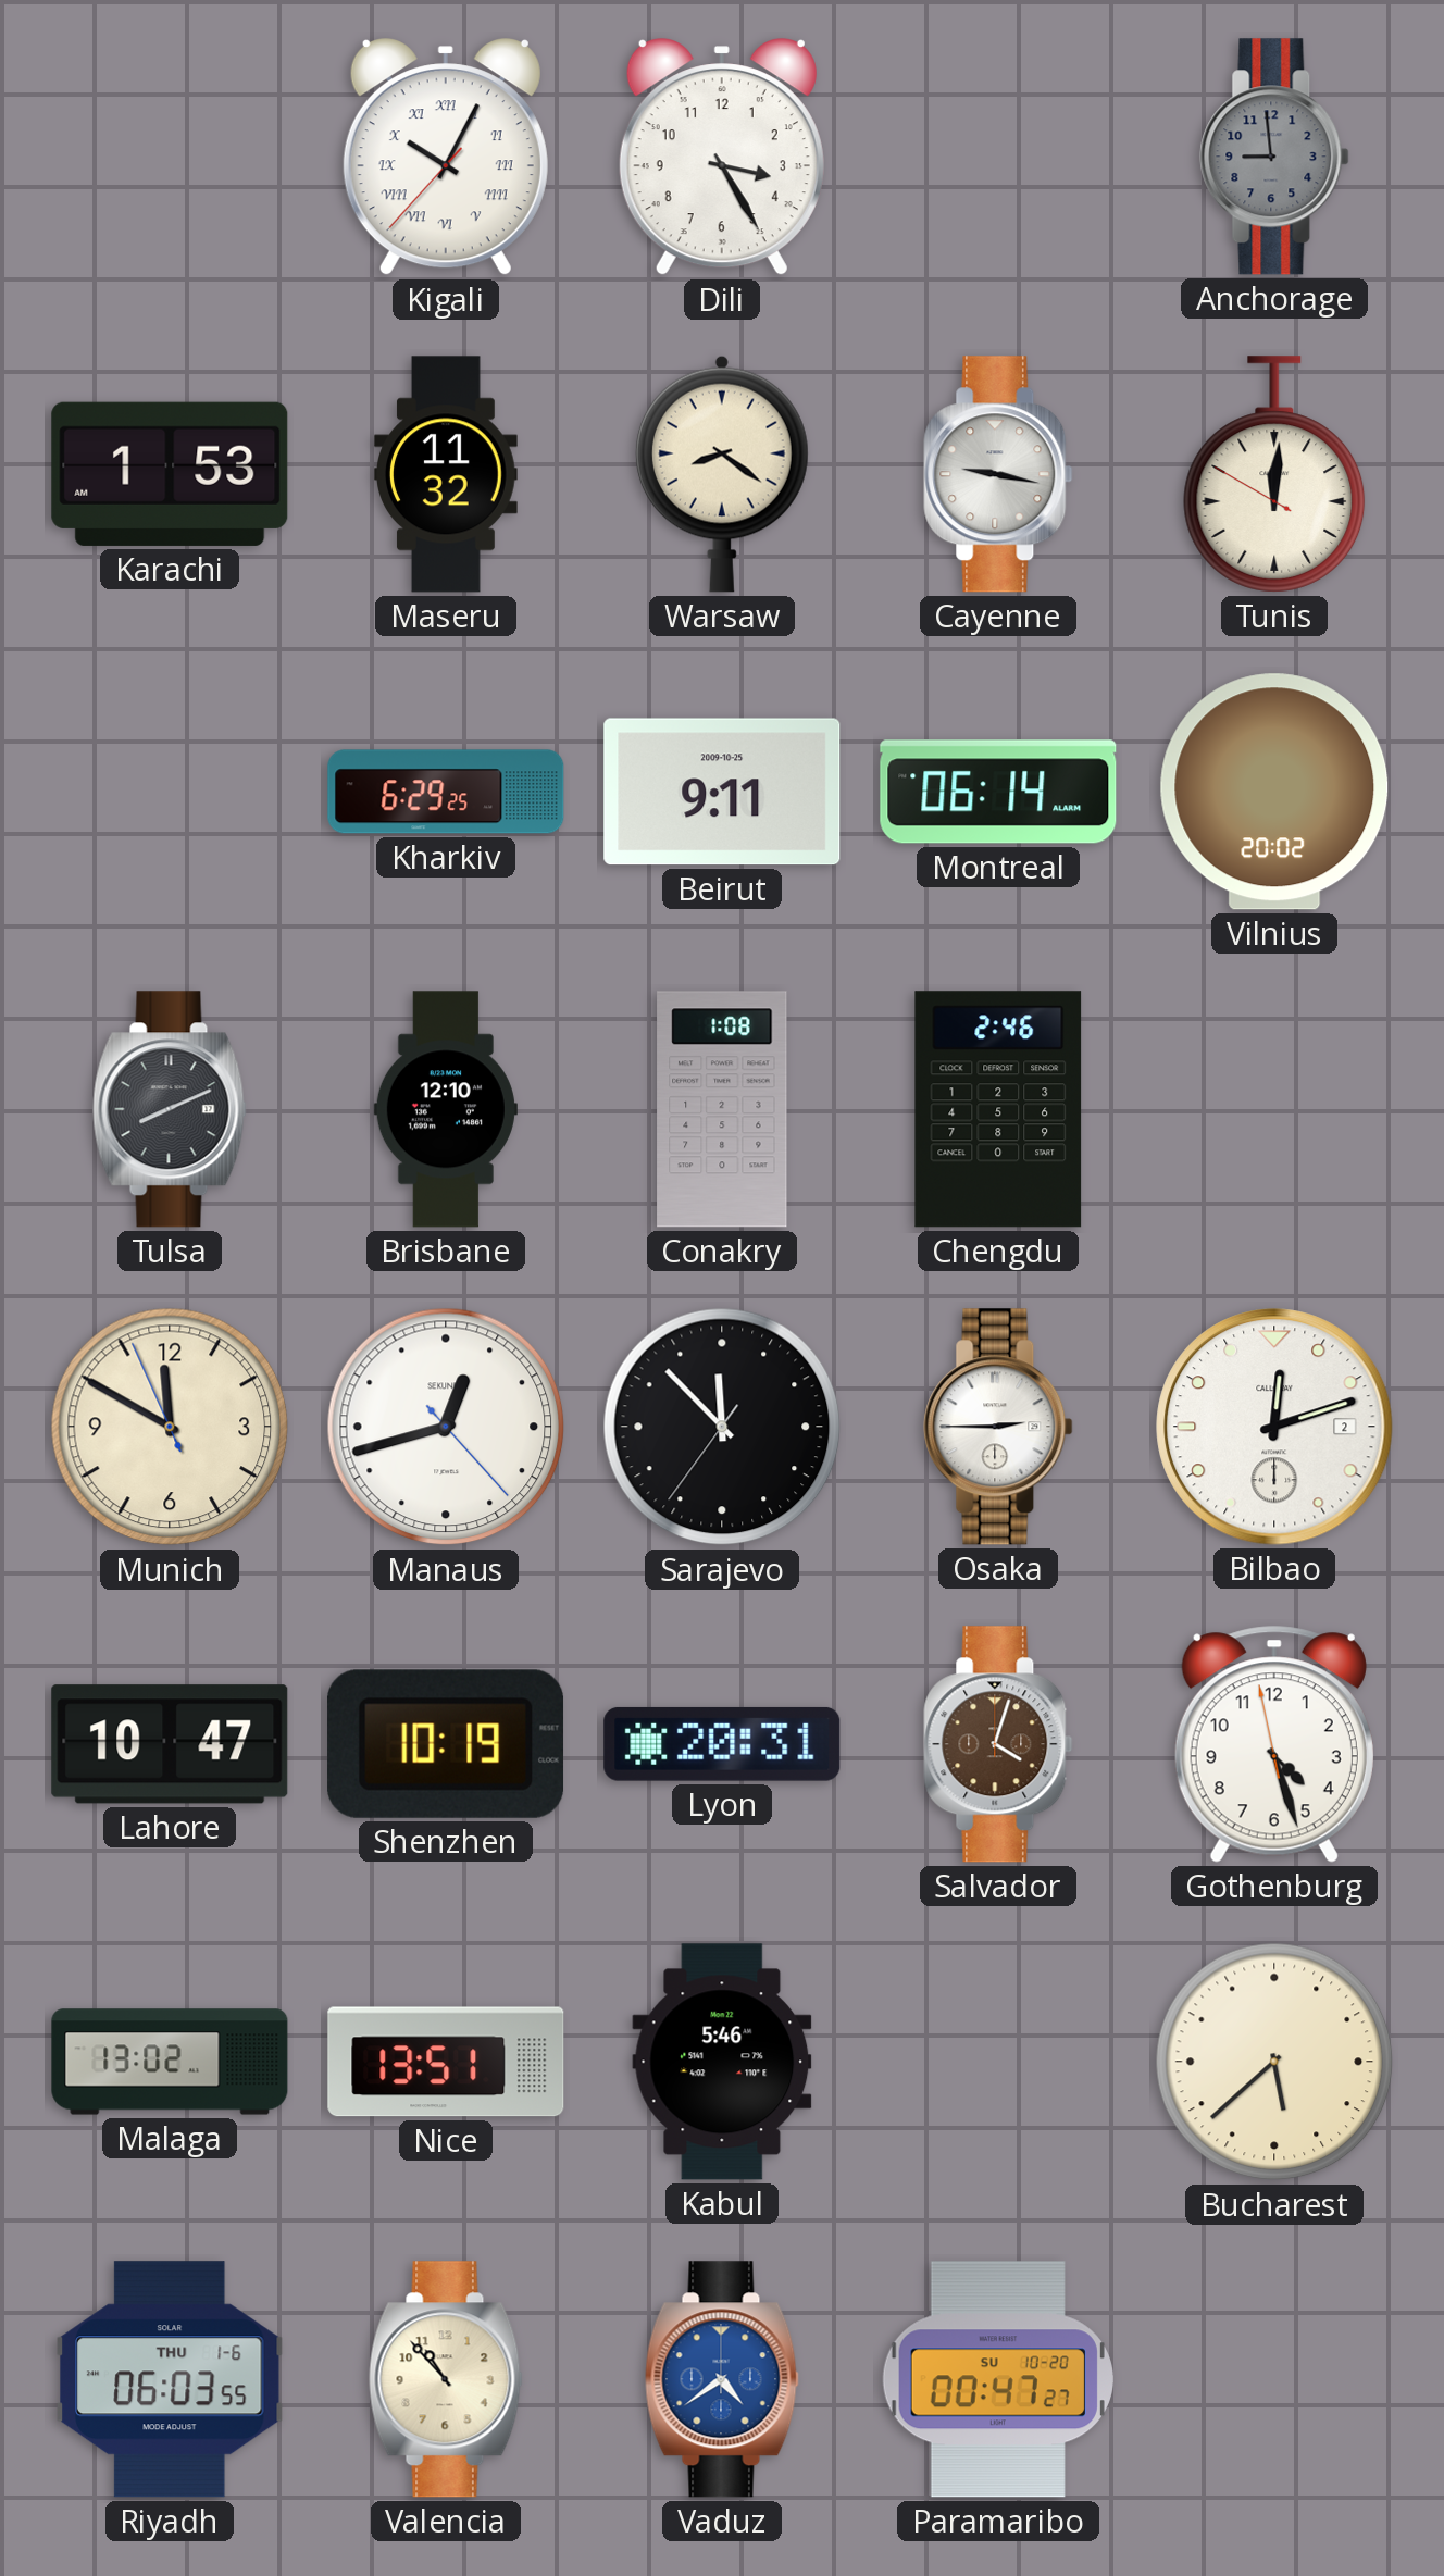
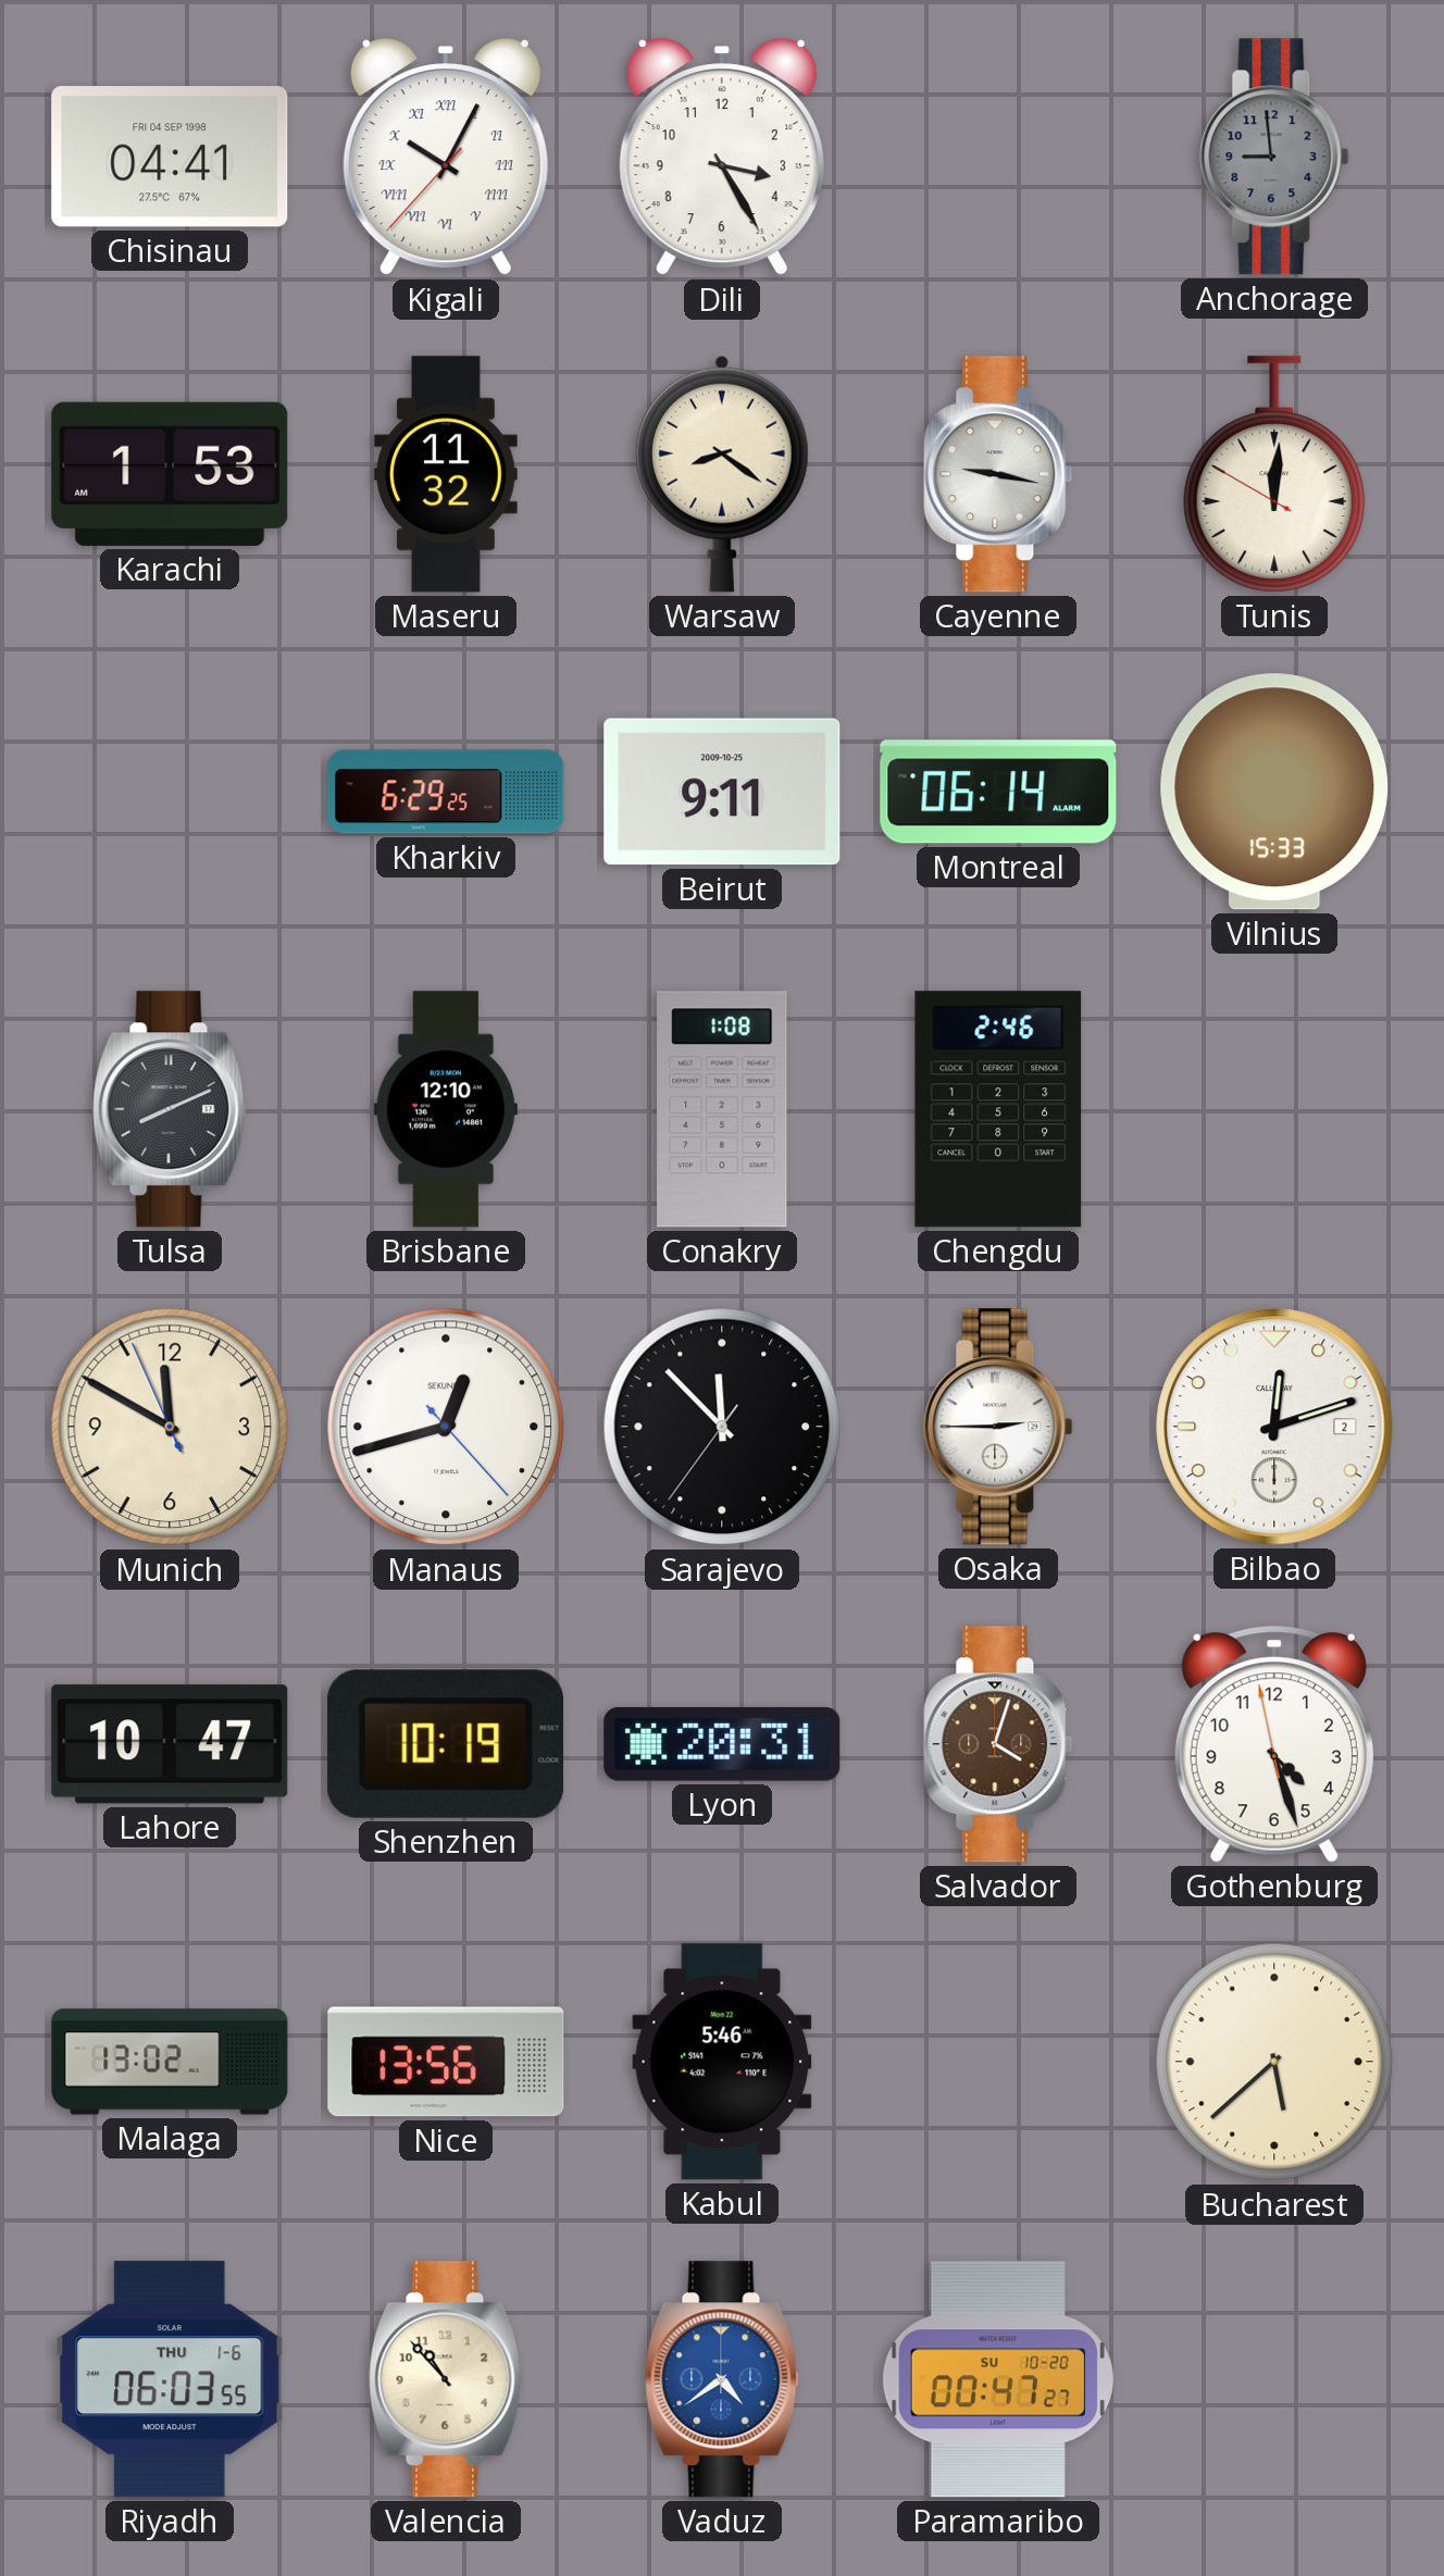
Chisinau: none -> 04:41 (170, 157)
Vilnius: 20:02 -> 15:33 (1274, 792)
Nice: 13:51 -> 13:56 (446, 2062)
